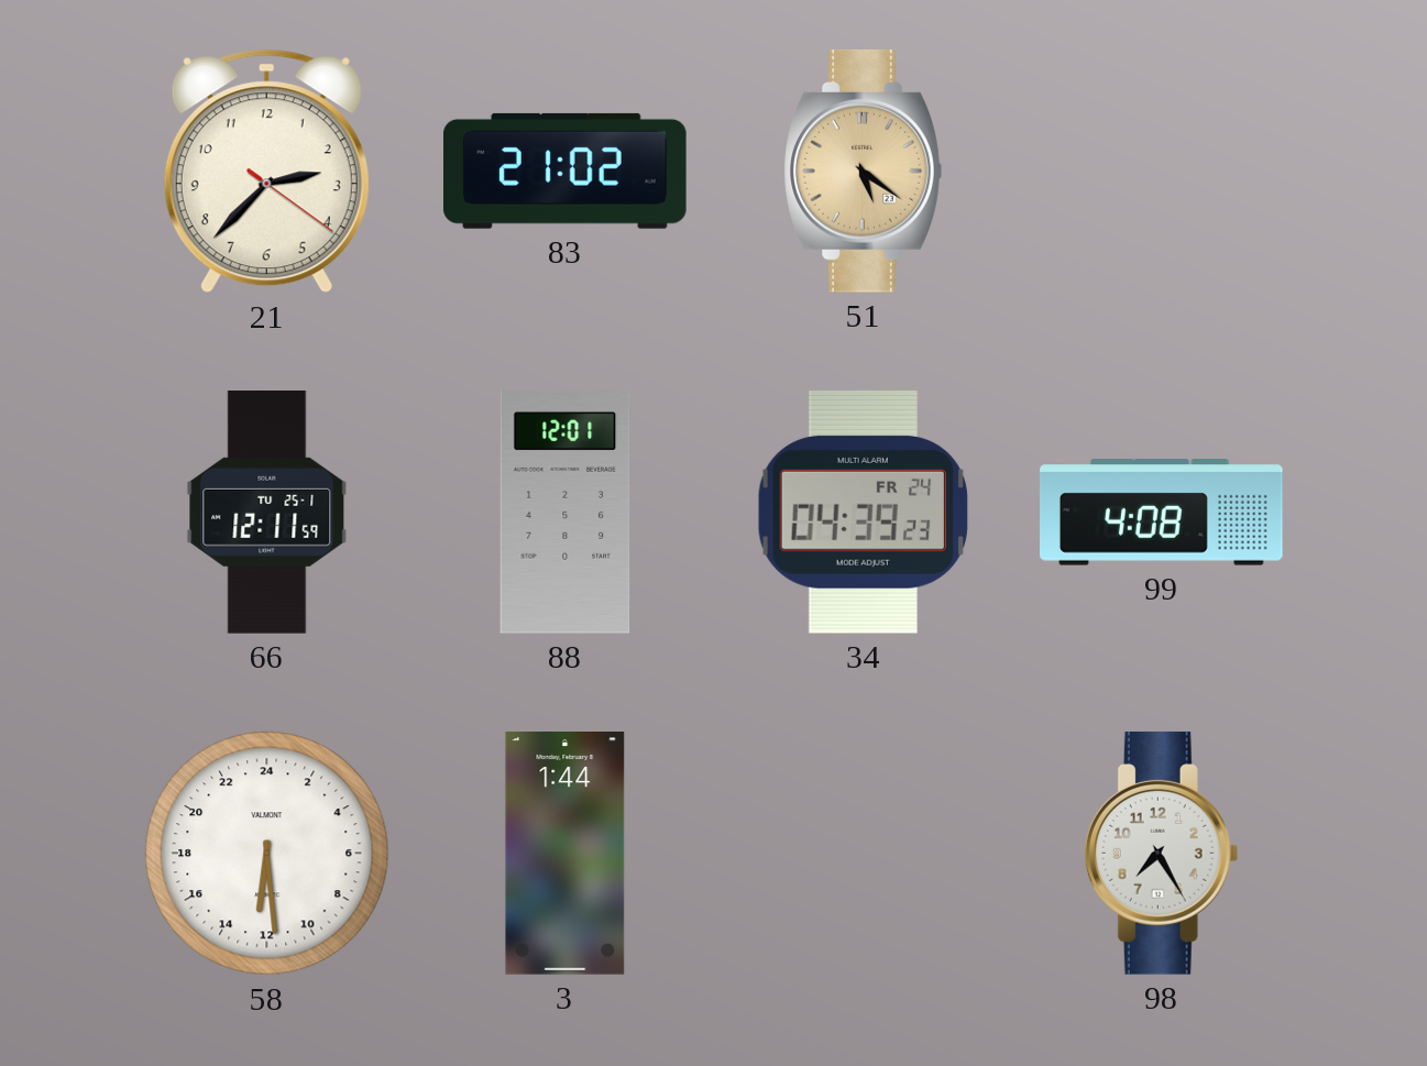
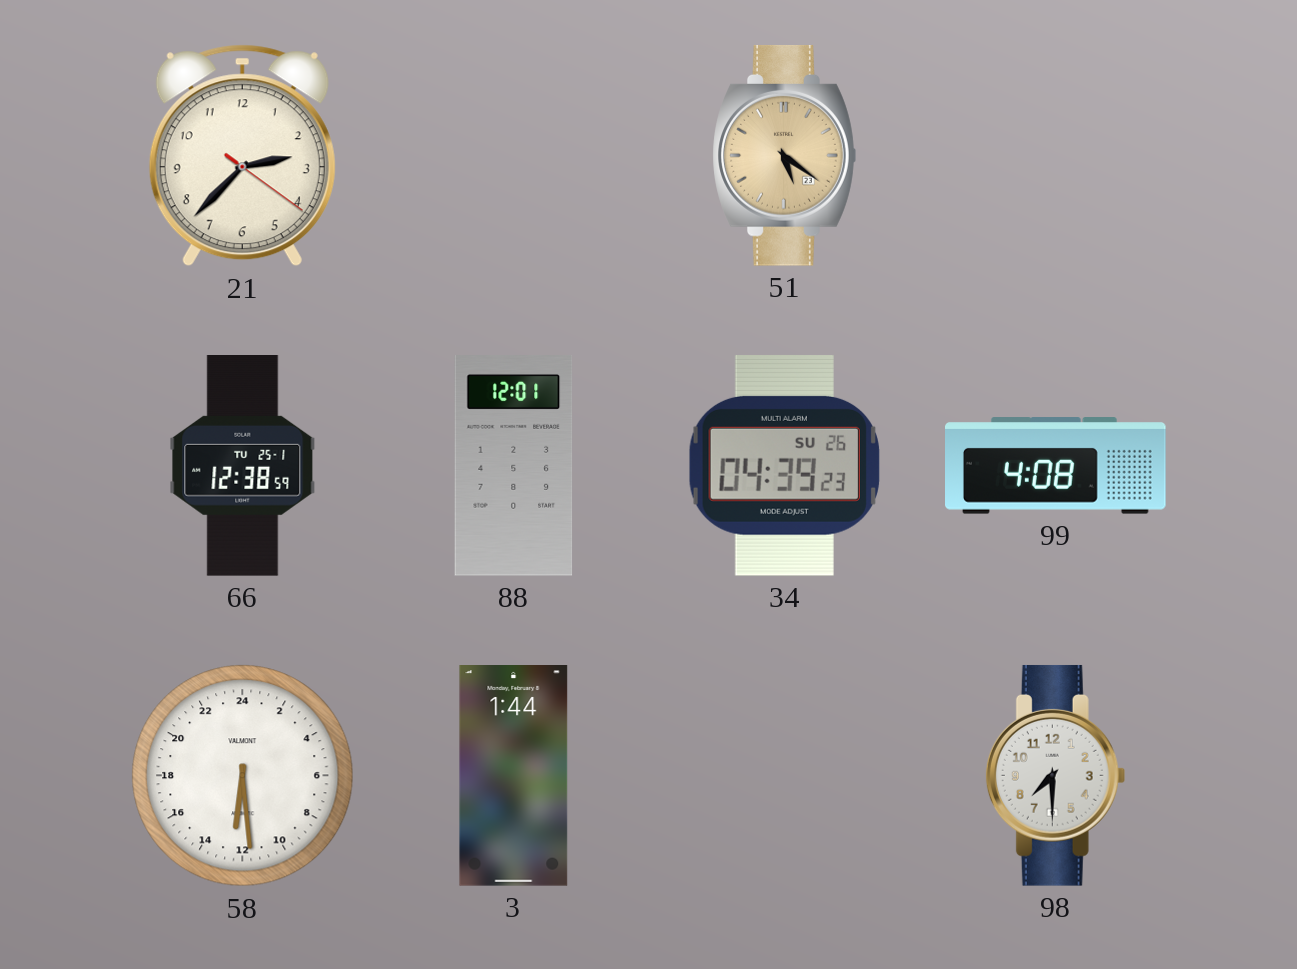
83: 21:02 -> none (564, 171)
66: 12:11 -> 12:38 (243, 466)
34 date: FR 24 -> SU 26 (784, 465)
98: 7:25 -> 7:30 (1056, 775)
